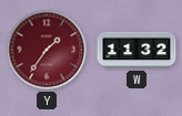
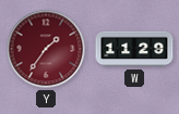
W: 11:32 -> 11:29 (134, 49)
